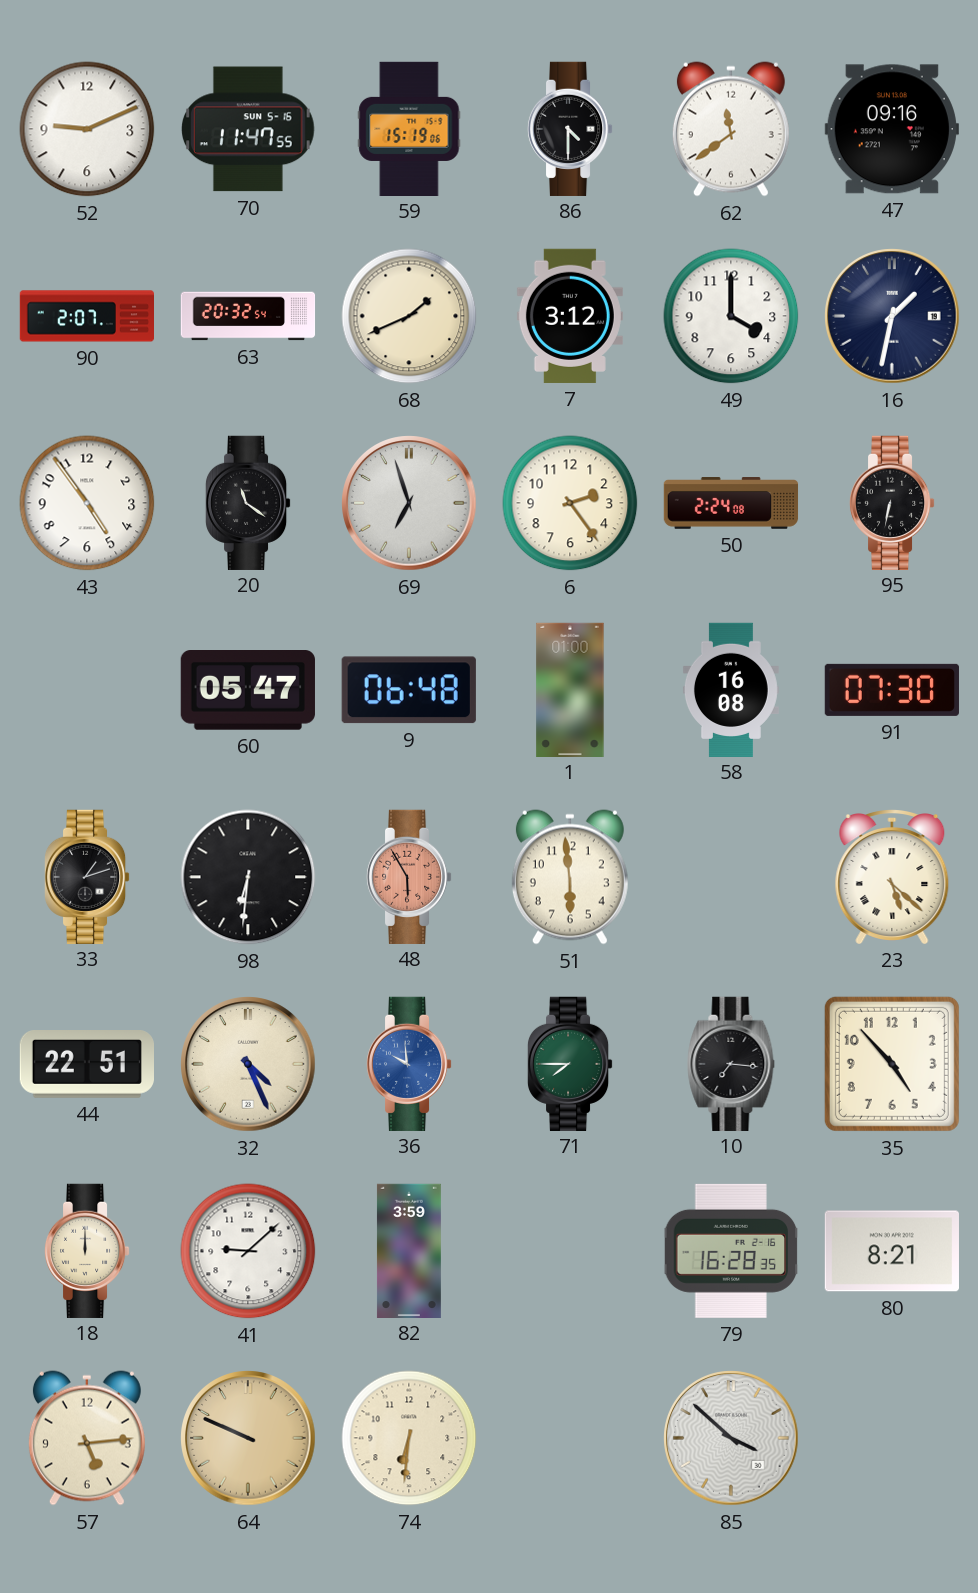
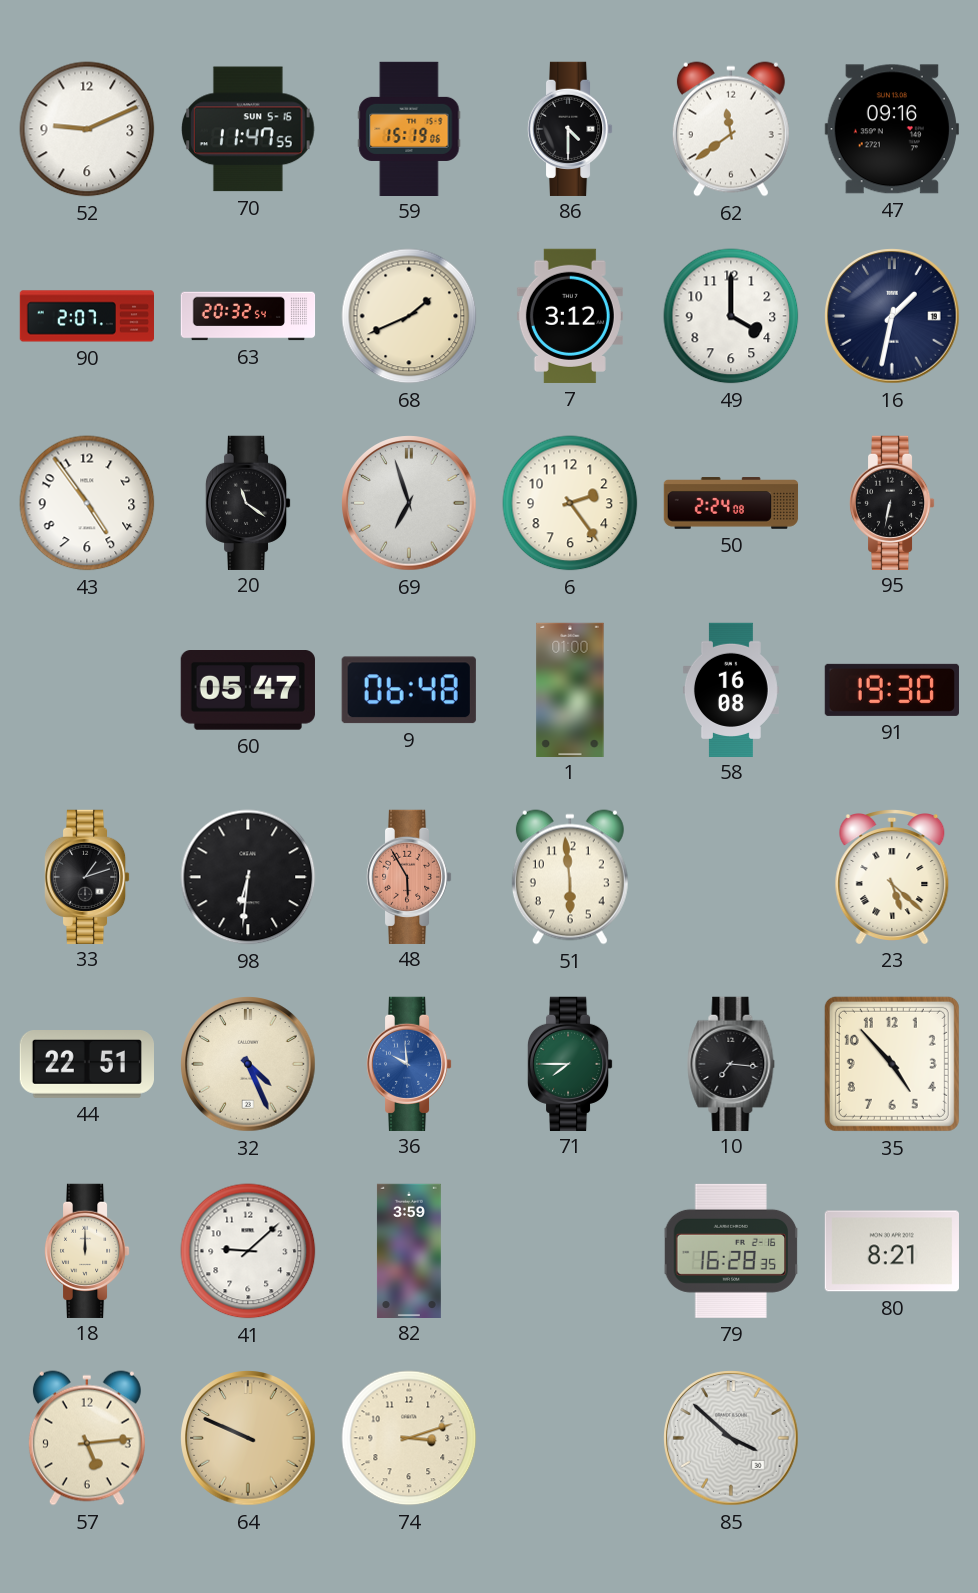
91: 07:30 -> 19:30 (892, 690)
74: 6:31 -> 3:12 (409, 1438)
